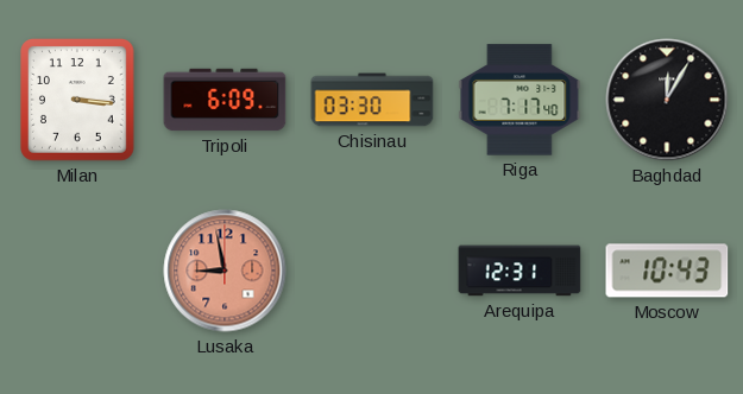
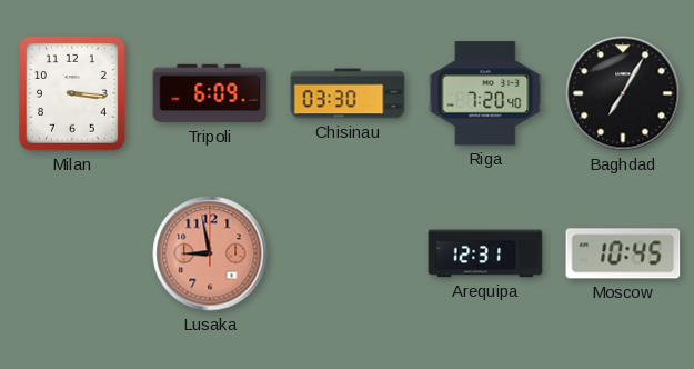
Riga: 7:17 -> 7:20 (485, 93)
Baghdad: 12:05 -> 7:05 (623, 93)
Moscow: 10:43 -> 10:45 (623, 253)
